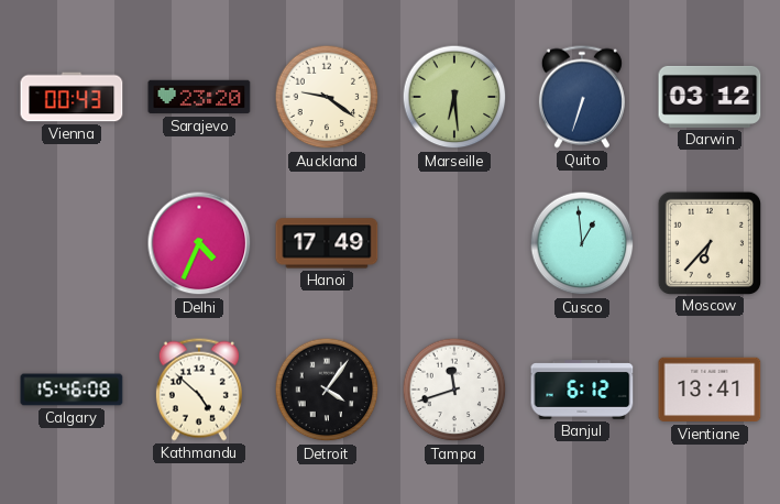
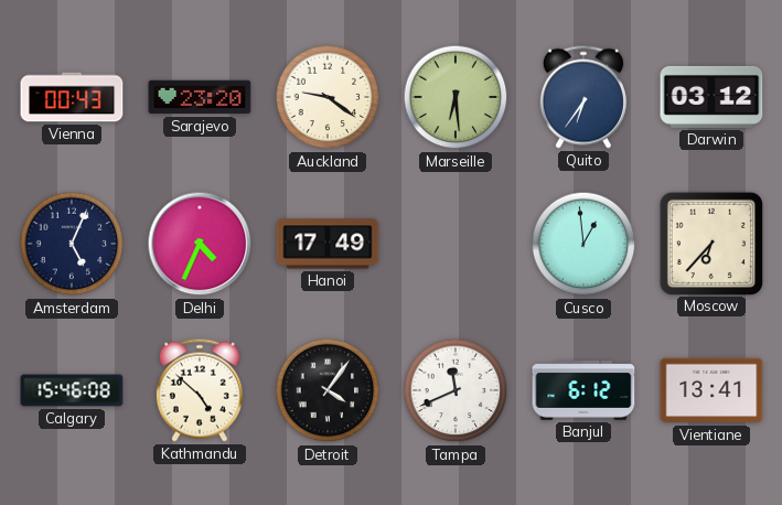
Quito: 6:33 -> 6:36 (583, 97)
Amsterdam: none -> 5:04 (72, 244)
Tampa: 11:42 -> 11:41 (456, 390)
